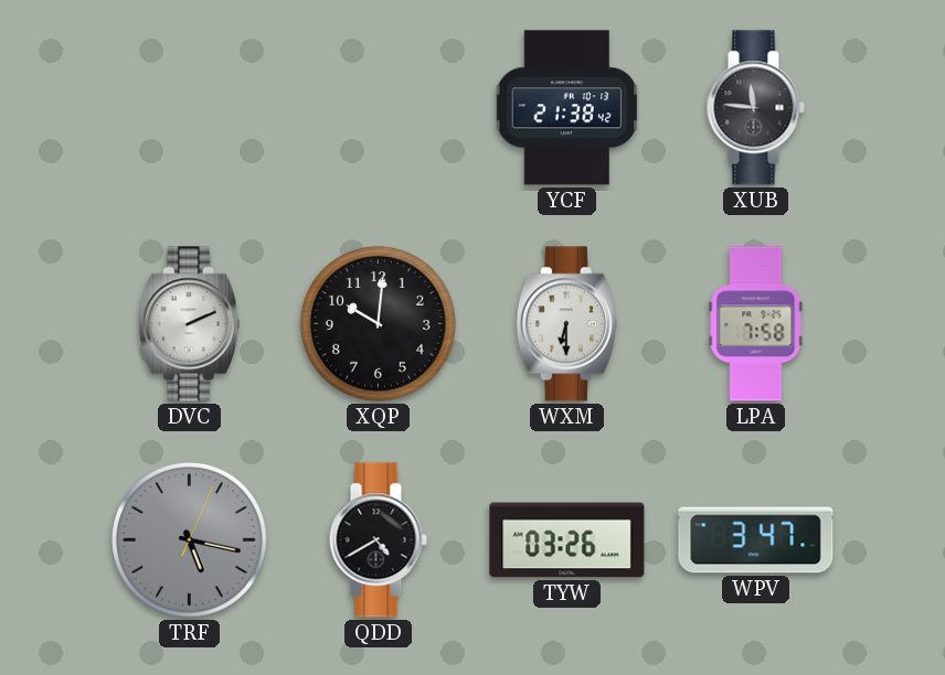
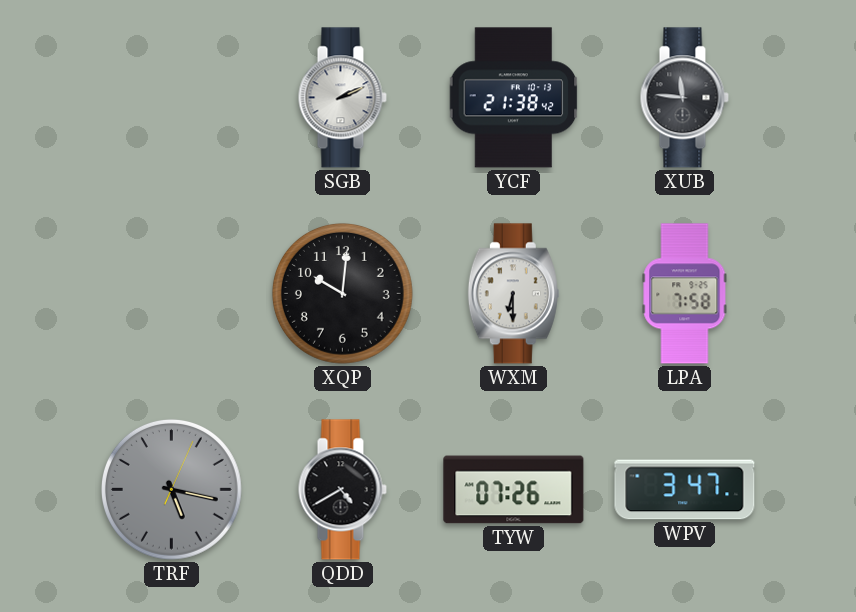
SGB: none -> 2:11 (342, 98)
DVC: 2:11 -> none (189, 324)
TYW: 03:26 -> 07:26 (514, 490)
